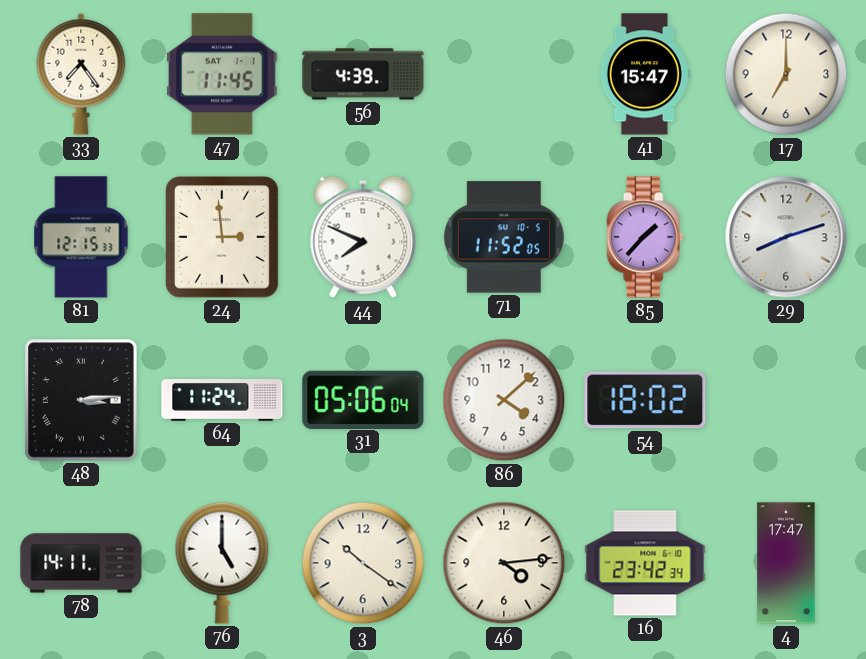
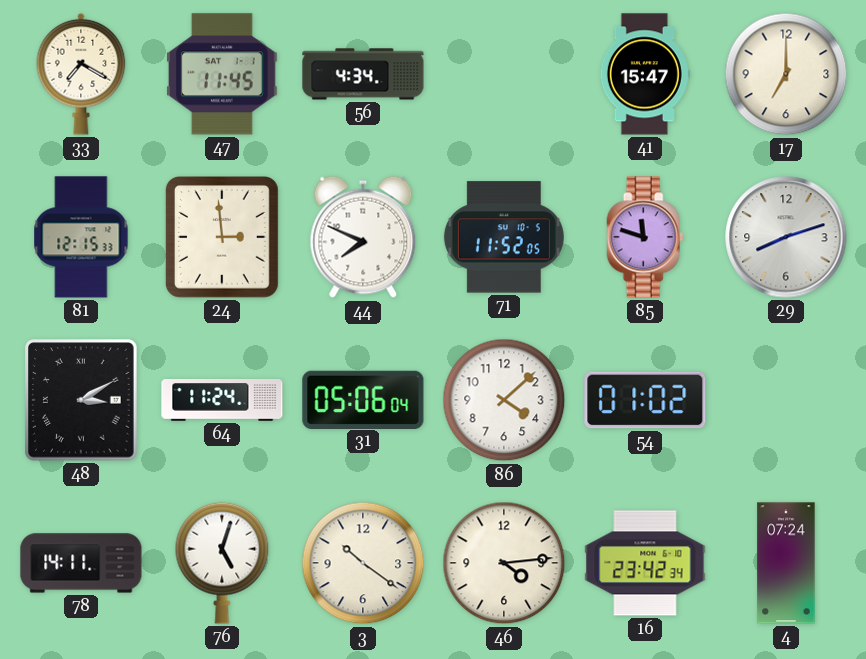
33: 7:24 -> 7:20 (81, 74)
56: 4:39 -> 4:34 (363, 74)
85: 1:37 -> 11:48 (645, 237)
48: 3:14 -> 3:10 (81, 400)
54: 18:02 -> 01:02 (645, 400)
76: 5:00 -> 5:03 (222, 563)
4: 17:47 -> 07:24 (786, 563)
